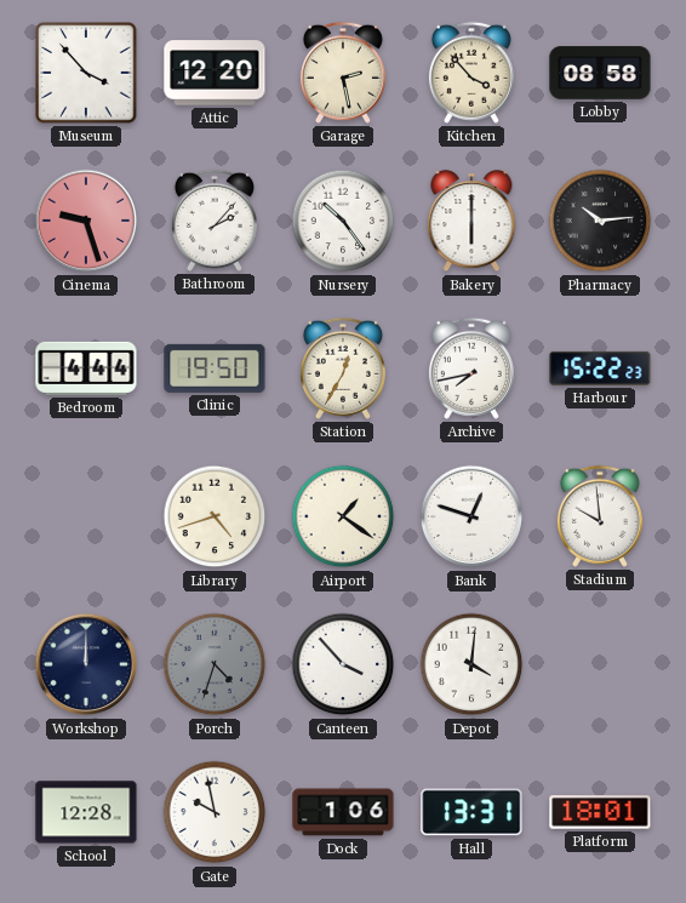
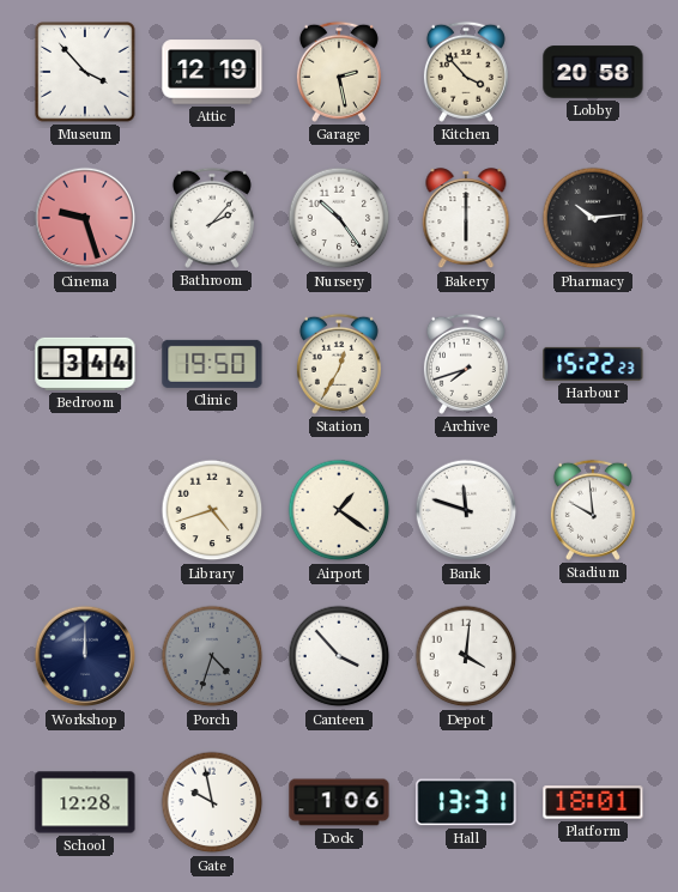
Attic: 12:20 -> 12:19 (212, 72)
Lobby: 08:58 -> 20:58 (593, 72)
Bedroom: 4:44 -> 3:44 (85, 364)
Archive: 7:43 -> 7:42 (466, 364)
Bank: 12:48 -> 11:48 (466, 510)
